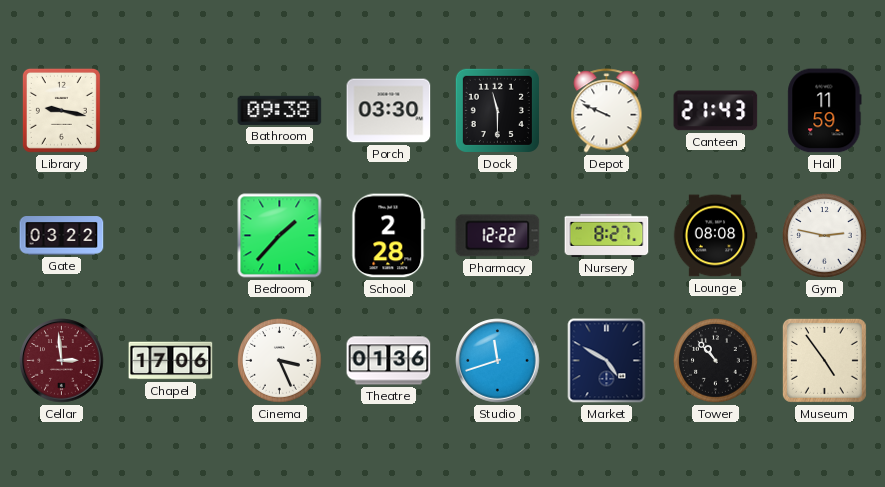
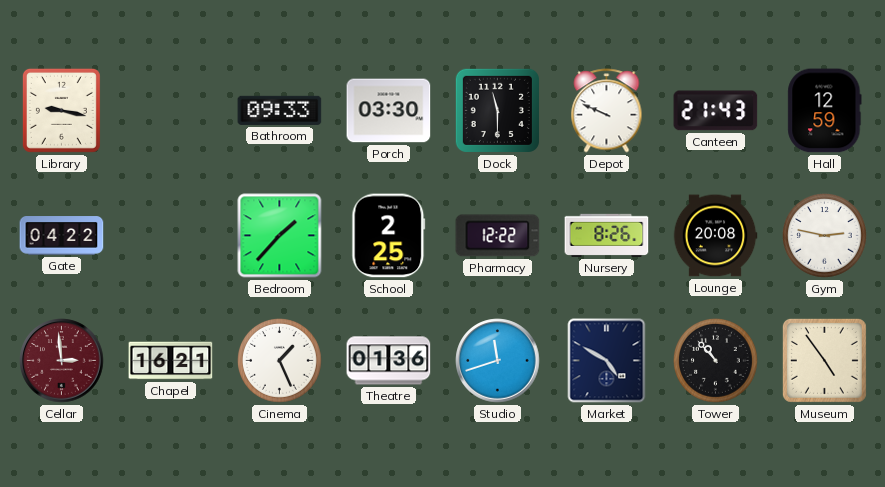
Bathroom: 09:38 -> 09:33 (280, 110)
Hall: 11:59 -> 12:59 (825, 111)
Gate: 03:22 -> 04:22 (62, 236)
School: 2:28 -> 2:25 (389, 236)
Nursery: 8:27 -> 8:26 (607, 235)
Lounge: 08:08 -> 20:08 (715, 236)
Chapel: 17:06 -> 16:21 (171, 361)
Cinema: 3:26 -> 1:26 (280, 361)
